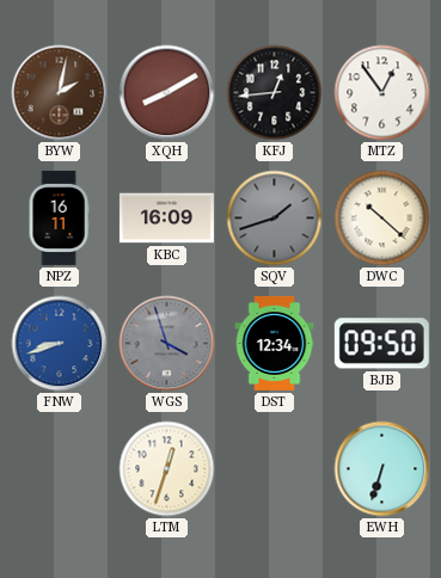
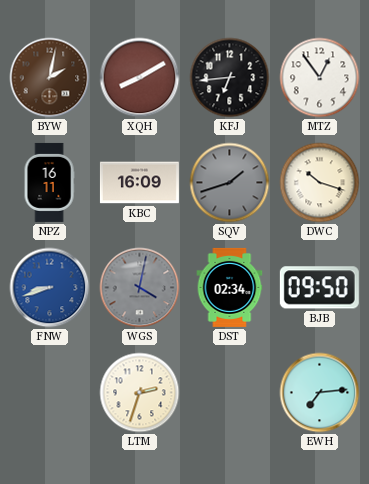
KFJ: 12:44 -> 6:44 (230, 78)
DWC: 10:22 -> 10:18 (320, 183)
WGS: 3:57 -> 4:02 (140, 288)
DST: 12:34 -> 02:34 (230, 287)
LTM: 12:33 -> 2:33 (140, 393)
EWH: 6:33 -> 7:14 (320, 393)
